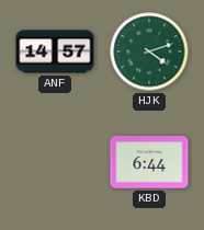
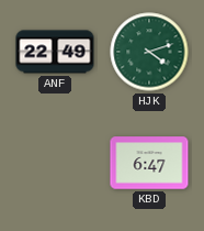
ANF: 14:57 -> 22:49 (55, 52)
KBD: 6:44 -> 6:47 (149, 163)
